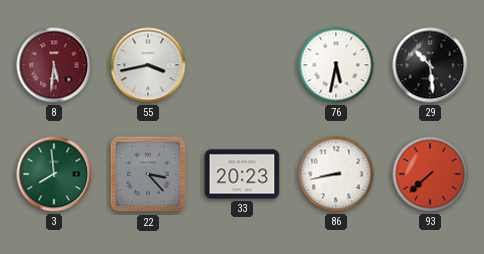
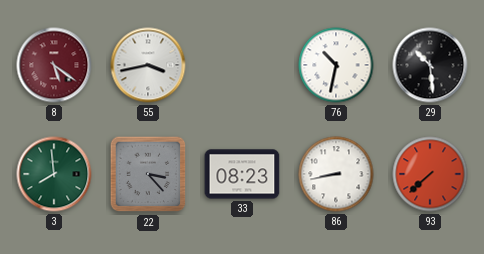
8: 5:31 -> 5:21 (54, 65)
76: 5:32 -> 10:32 (336, 65)
33: 20:23 -> 08:23 (242, 174)
